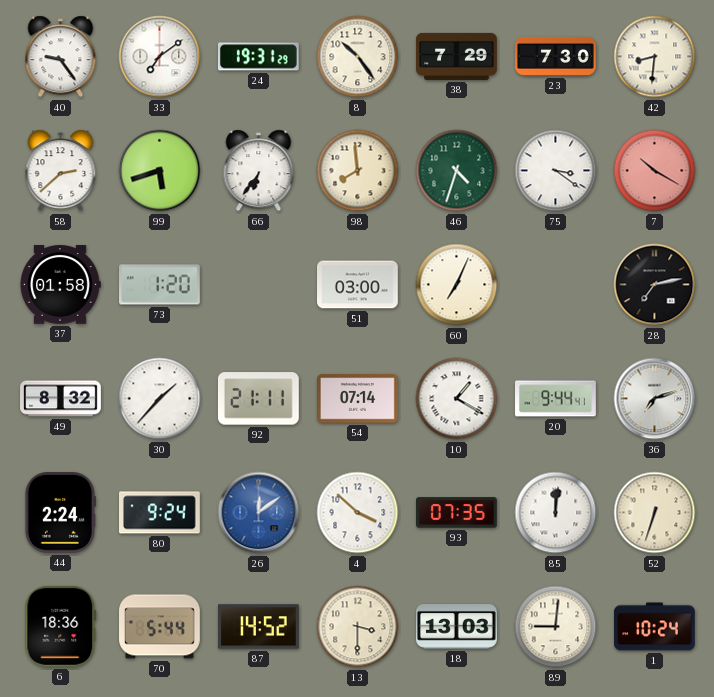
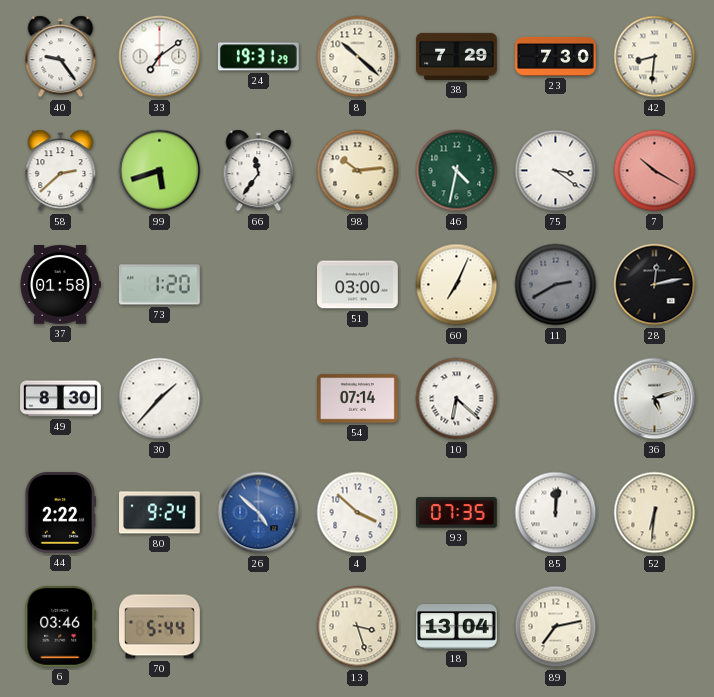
8: 10:24 -> 10:22 (358, 57)
66: 6:36 -> 11:36 (259, 171)
98: 7:59 -> 10:14 (358, 171)
46: 4:33 -> 4:32 (457, 171)
11: none -> 2:40 (556, 285)
28: 7:13 -> 12:13 (655, 285)
49: 8:32 -> 8:30 (61, 399)
92: 21:11 -> none (258, 399)
10: 1:20 -> 6:22 (457, 399)
20: 9:44 -> none (556, 399)
36: 7:12 -> 5:12 (655, 399)
44: 2:24 -> 2:22 (60, 513)
26: 12:09 -> 4:52 (259, 513)
52: 6:33 -> 6:31 (655, 513)
6: 18:36 -> 03:46 (61, 626)
87: 14:52 -> none (259, 627)
13: 3:30 -> 3:27 (358, 627)
18: 13:03 -> 13:04 (457, 627)
89: 9:01 -> 7:13 (556, 627)
1: 10:24 -> none (655, 627)
